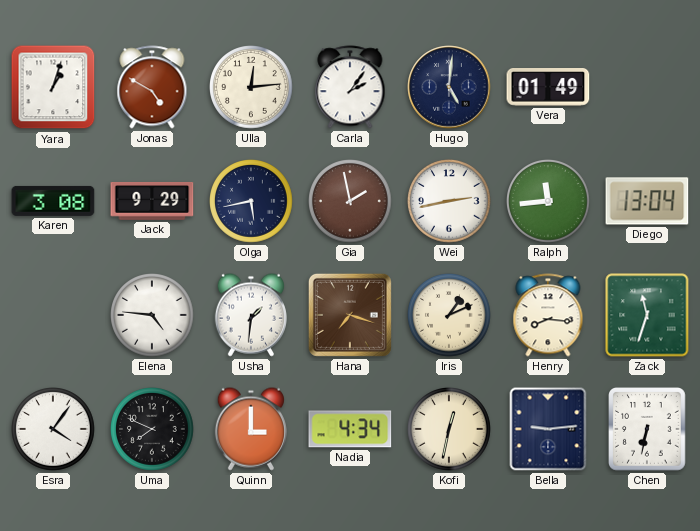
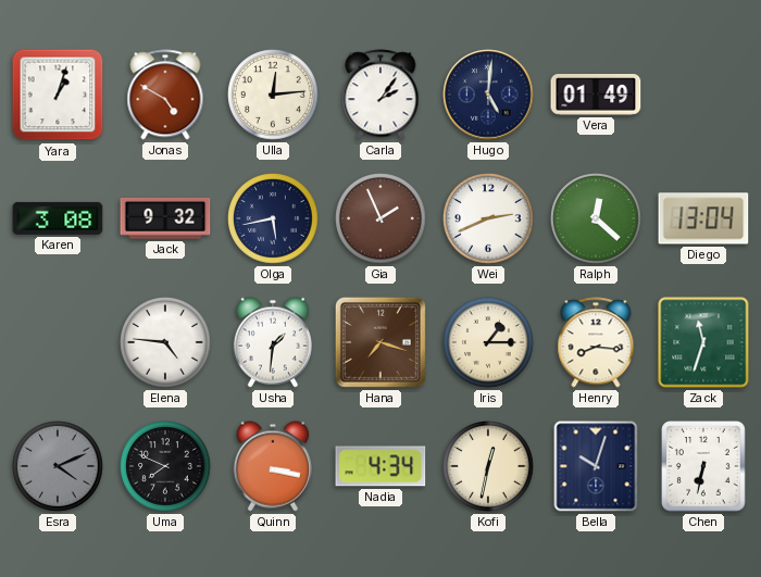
Jack: 9:29 -> 9:32 (165, 218)
Gia: 1:58 -> 1:56 (382, 219)
Wei: 2:43 -> 2:41 (489, 219)
Ralph: 11:44 -> 12:22 (597, 219)
Iris: 1:11 -> 1:15 (489, 343)
Esra: 4:06 -> 4:11 (59, 467)
Esra dial: white -> grey (59, 467)
Quinn: 3:00 -> 3:17 (273, 466)
Bella: 9:14 -> 10:03 (596, 466)
